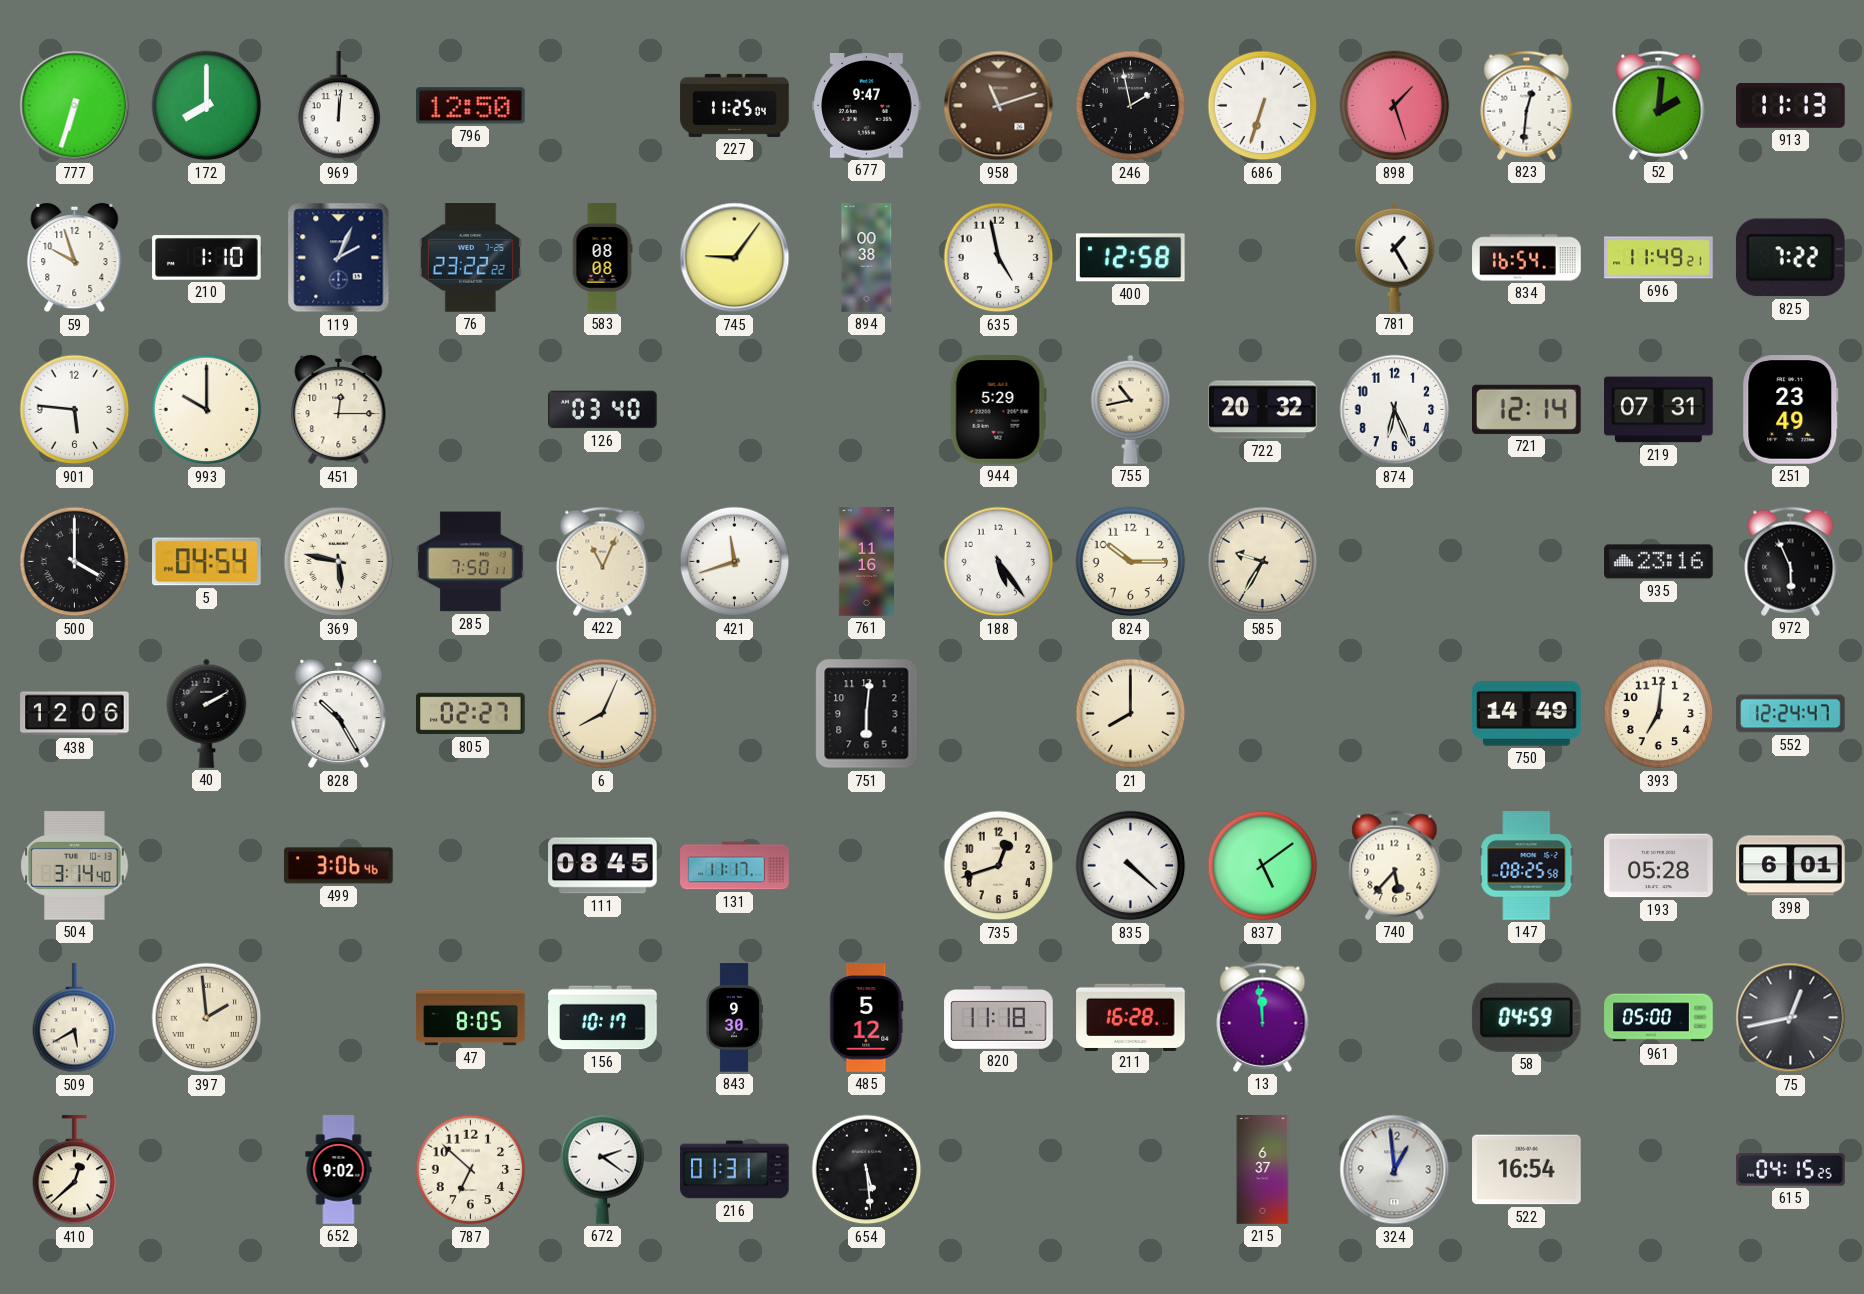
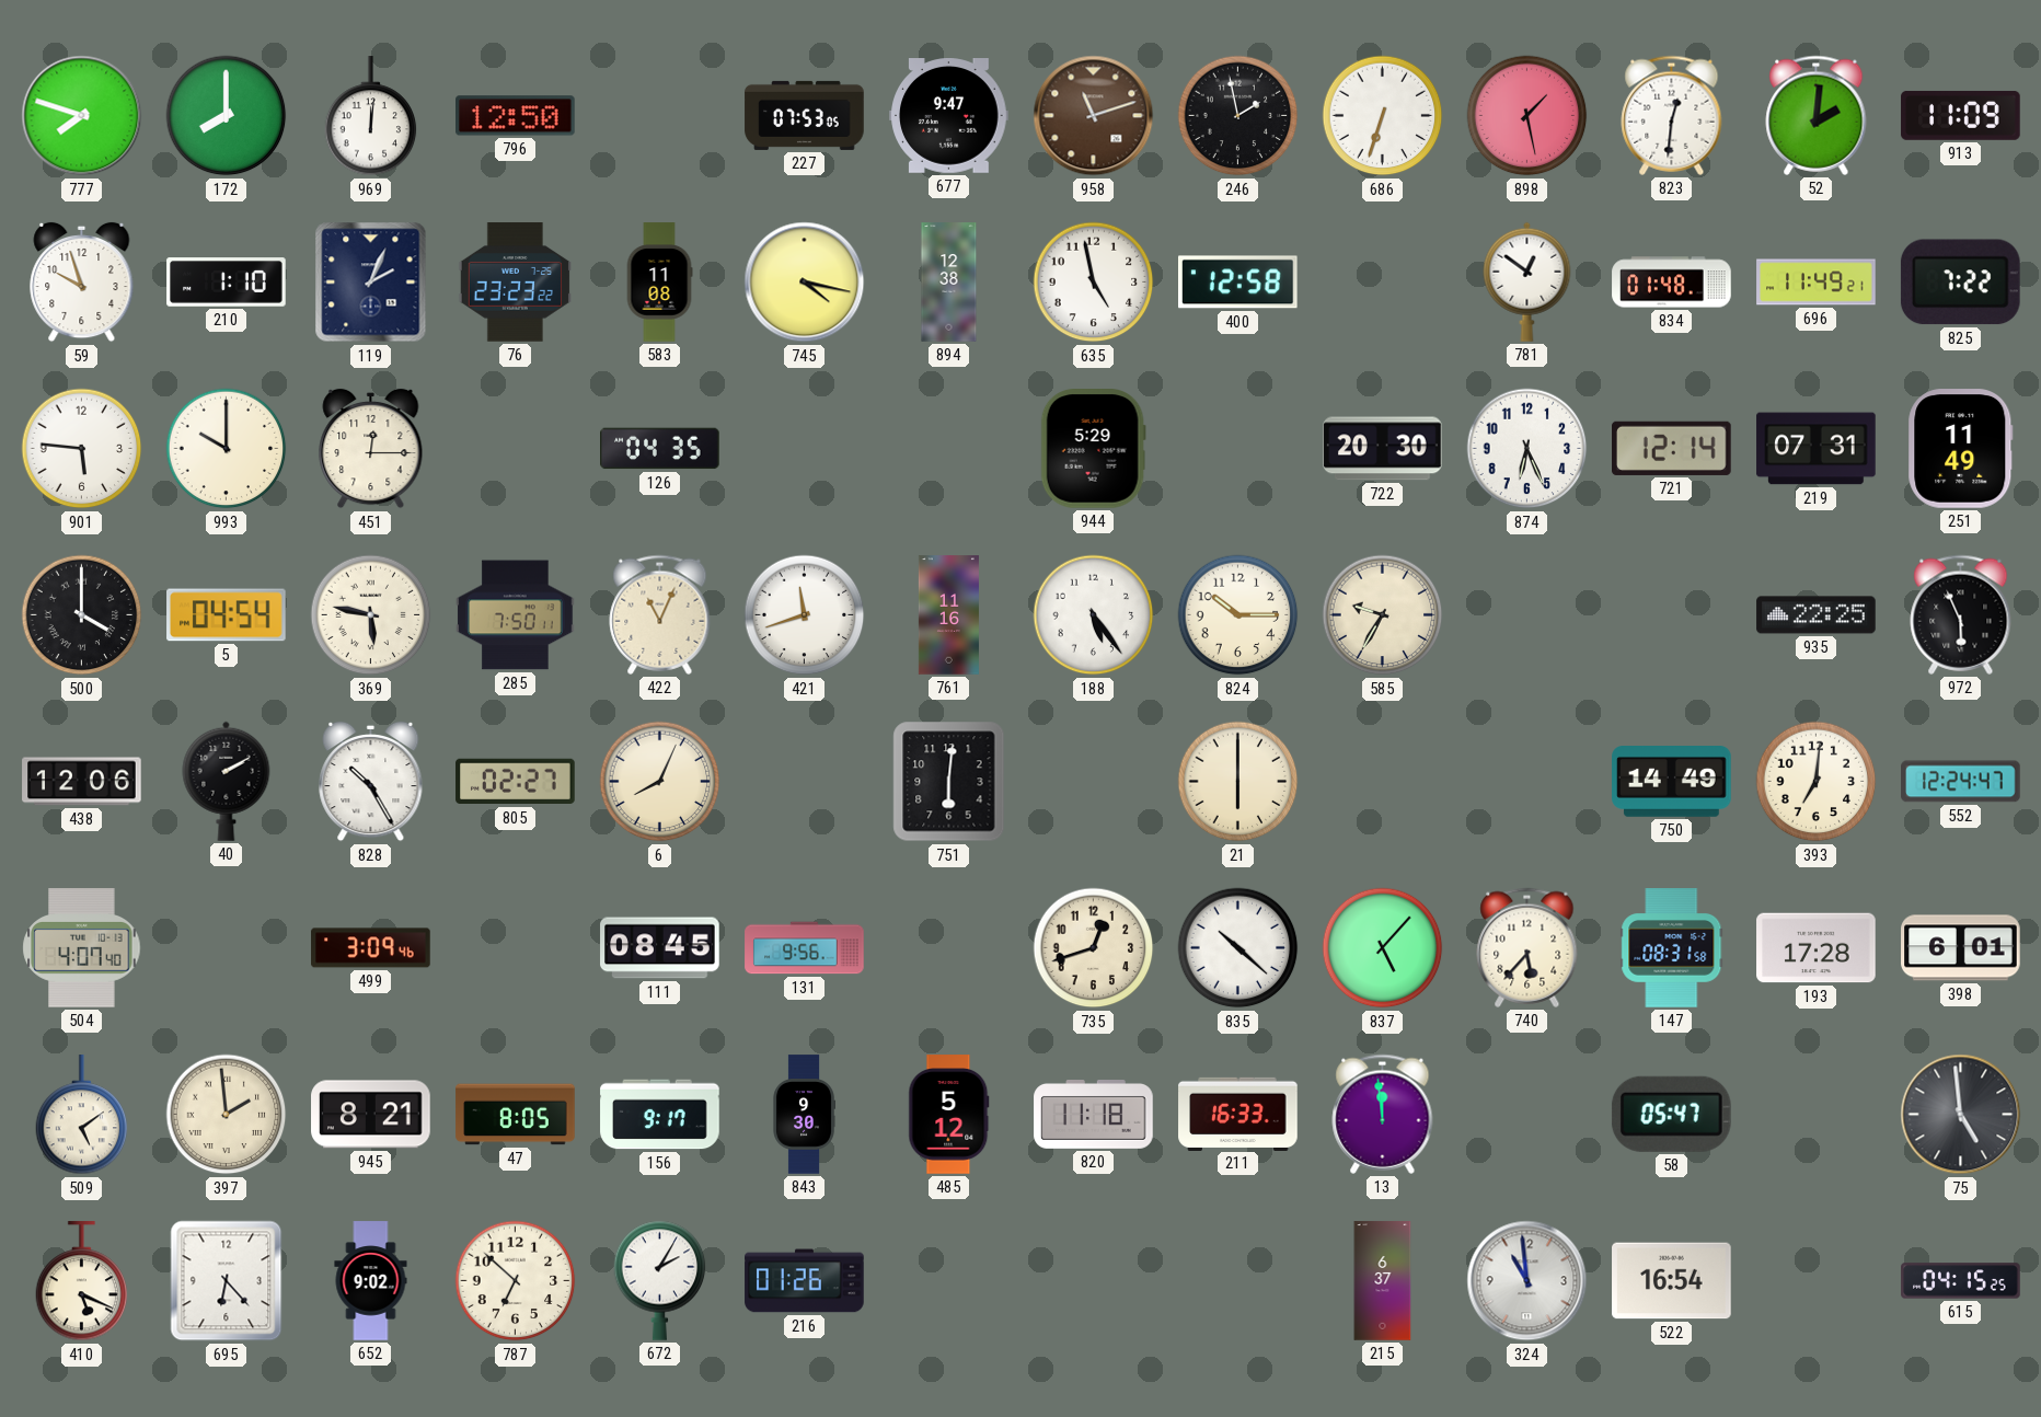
777: 6:33 -> 7:48 (82, 116)
227: 11:25 -> 07:53 (805, 115)
898: 1:27 -> 1:28 (1527, 116)
913: 11:13 -> 11:09 (1961, 115)
76: 23:22 -> 23:23 (515, 283)
583: 08:08 -> 11:08 (659, 283)
745: 9:06 -> 4:17 (805, 283)
894: 00:38 -> 12:38 (949, 283)
781: 1:25 -> 12:51 (1527, 281)
834: 16:54 -> 01:48 (1672, 283)
126: 03:40 -> 04:35 (660, 449)
755: 10:43 -> none (1131, 409)
722: 20:32 -> 20:30 (1383, 449)
251: 23:49 -> 11:49 (1961, 449)
935: 23:16 -> 22:25 (1817, 615)
21: 8:00 -> 6:00 (1238, 782)
504: 3:14 -> 4:07 (82, 948)
499: 3:06 -> 3:09 (371, 948)
131: 11:17 -> 9:56 (805, 948)
835: 4:22 -> 10:22 (1238, 948)
837: 5:09 -> 5:07 (1383, 948)
147: 08:25 -> 08:31 (1672, 948)
193: 05:28 -> 17:28 (1817, 948)
509: 5:40 -> 5:09 (82, 1115)
945: none -> 8:21 (371, 1115)
156: 10:17 -> 9:17 (660, 1115)
211: 16:28 -> 16:33 (1238, 1114)
58: 04:59 -> 05:47 (1671, 1114)
961: 05:00 -> none (1659, 1018)
75: 12:43 -> 4:59 (1961, 1115)
410: 12:38 -> 5:19 (82, 1281)
695: none -> 6:23 (227, 1281)
672: 2:21 -> 2:05 (660, 1280)
216: 01:31 -> 01:26 (805, 1281)
654: 5:29 -> none (867, 1170)
324: 12:59 -> 10:59 (1527, 1281)
